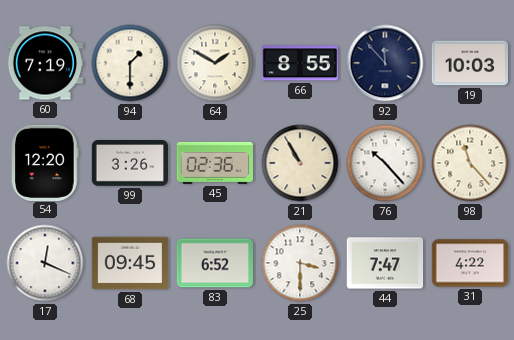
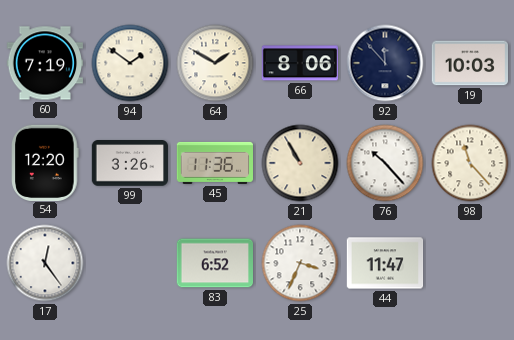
94: 1:30 -> 1:51 (130, 63)
66: 8:55 -> 8:06 (299, 63)
45: 02:36 -> 11:36 (215, 163)
17: 12:19 -> 12:24 (45, 263)
68: 09:45 -> none (130, 263)
25: 3:30 -> 3:34 (300, 263)
44: 7:47 -> 11:47 (385, 263)
31: 4:22 -> none (469, 263)
